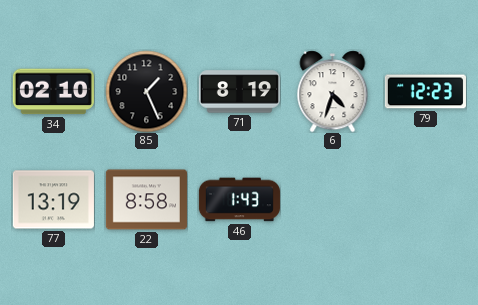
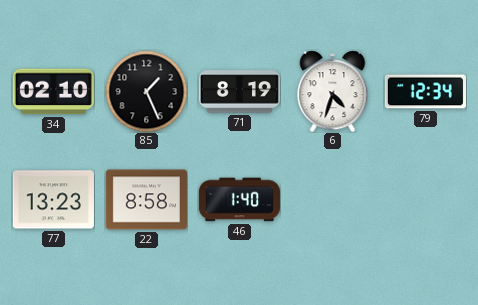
79: 12:23 -> 12:34 (425, 92)
77: 13:19 -> 13:23 (53, 200)
46: 1:43 -> 1:40 (239, 200)
